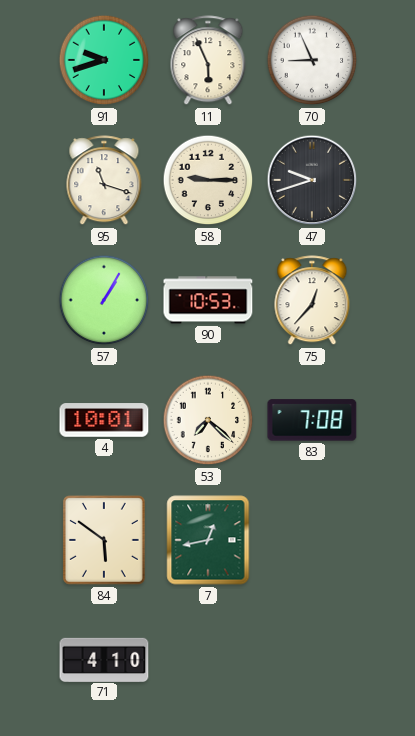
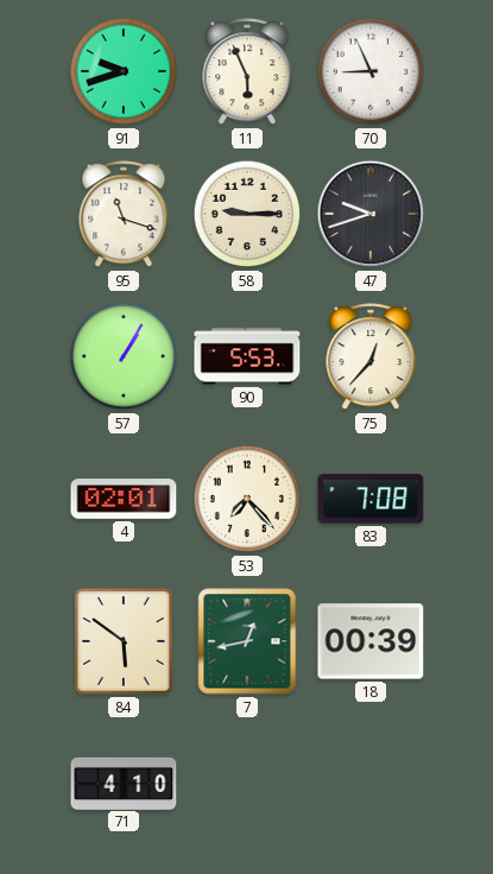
90: 10:53 -> 5:53 (247, 356)
4: 10:01 -> 02:01 (124, 499)
53: 7:22 -> 7:23 (247, 499)
18: none -> 00:39 (371, 641)
